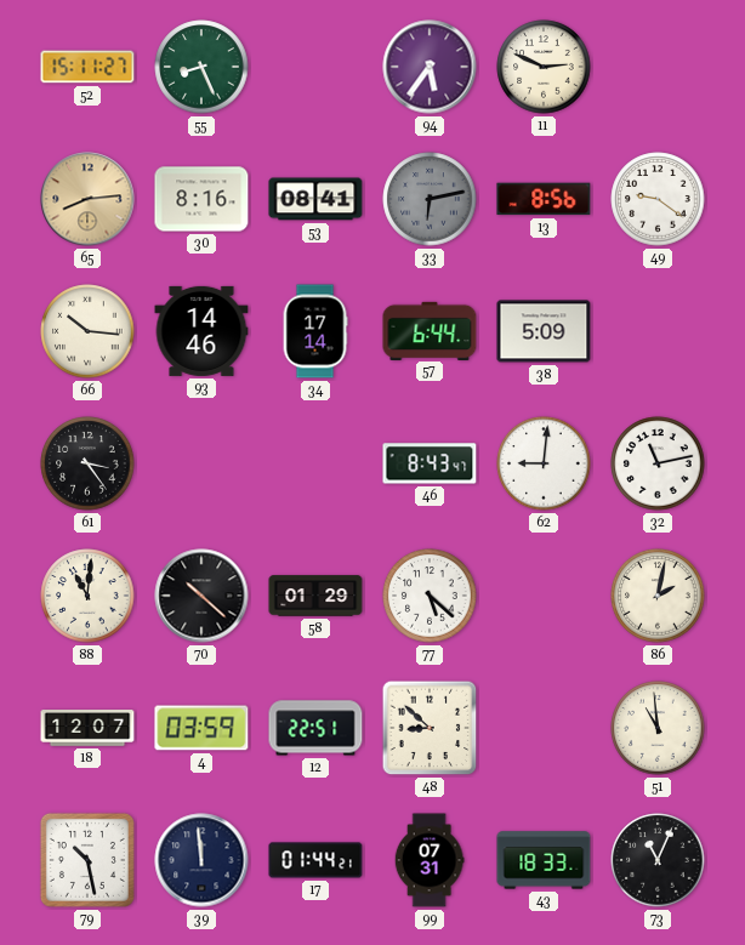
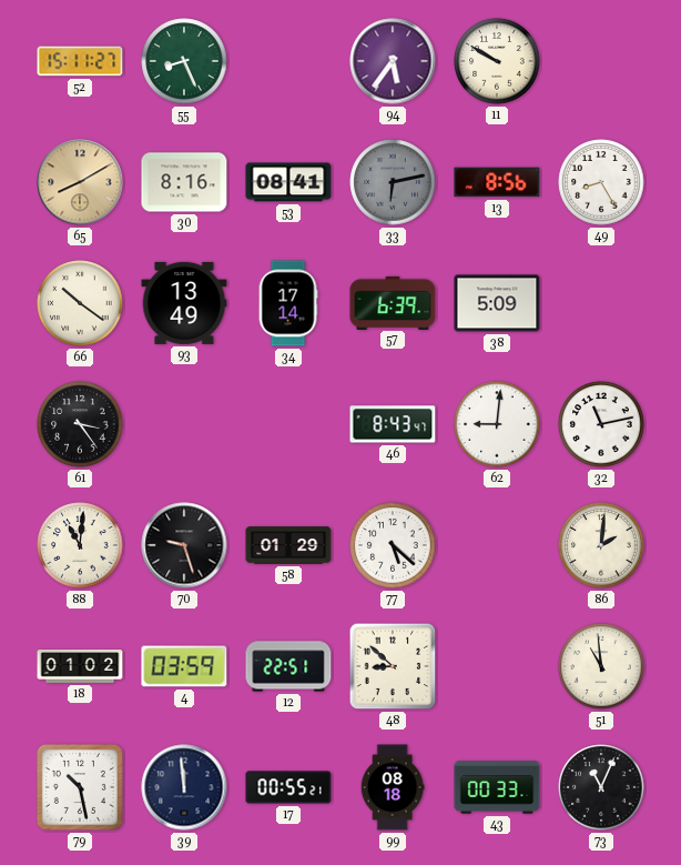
11: 2:49 -> 9:50 (497, 61)
65: 8:14 -> 8:10 (80, 182)
49: 9:21 -> 8:25 (601, 182)
66: 10:16 -> 10:21 (80, 303)
93: 14:46 -> 13:49 (184, 303)
57: 6:44 -> 6:39 (393, 302)
70: 10:22 -> 9:27 (184, 545)
86: 2:02 -> 2:01 (601, 545)
18: 12:07 -> 01:02 (80, 666)
17: 01:44 -> 00:55 (288, 787)
99: 07:31 -> 08:18 (393, 787)
43: 18:33 -> 00:33 (497, 787)
